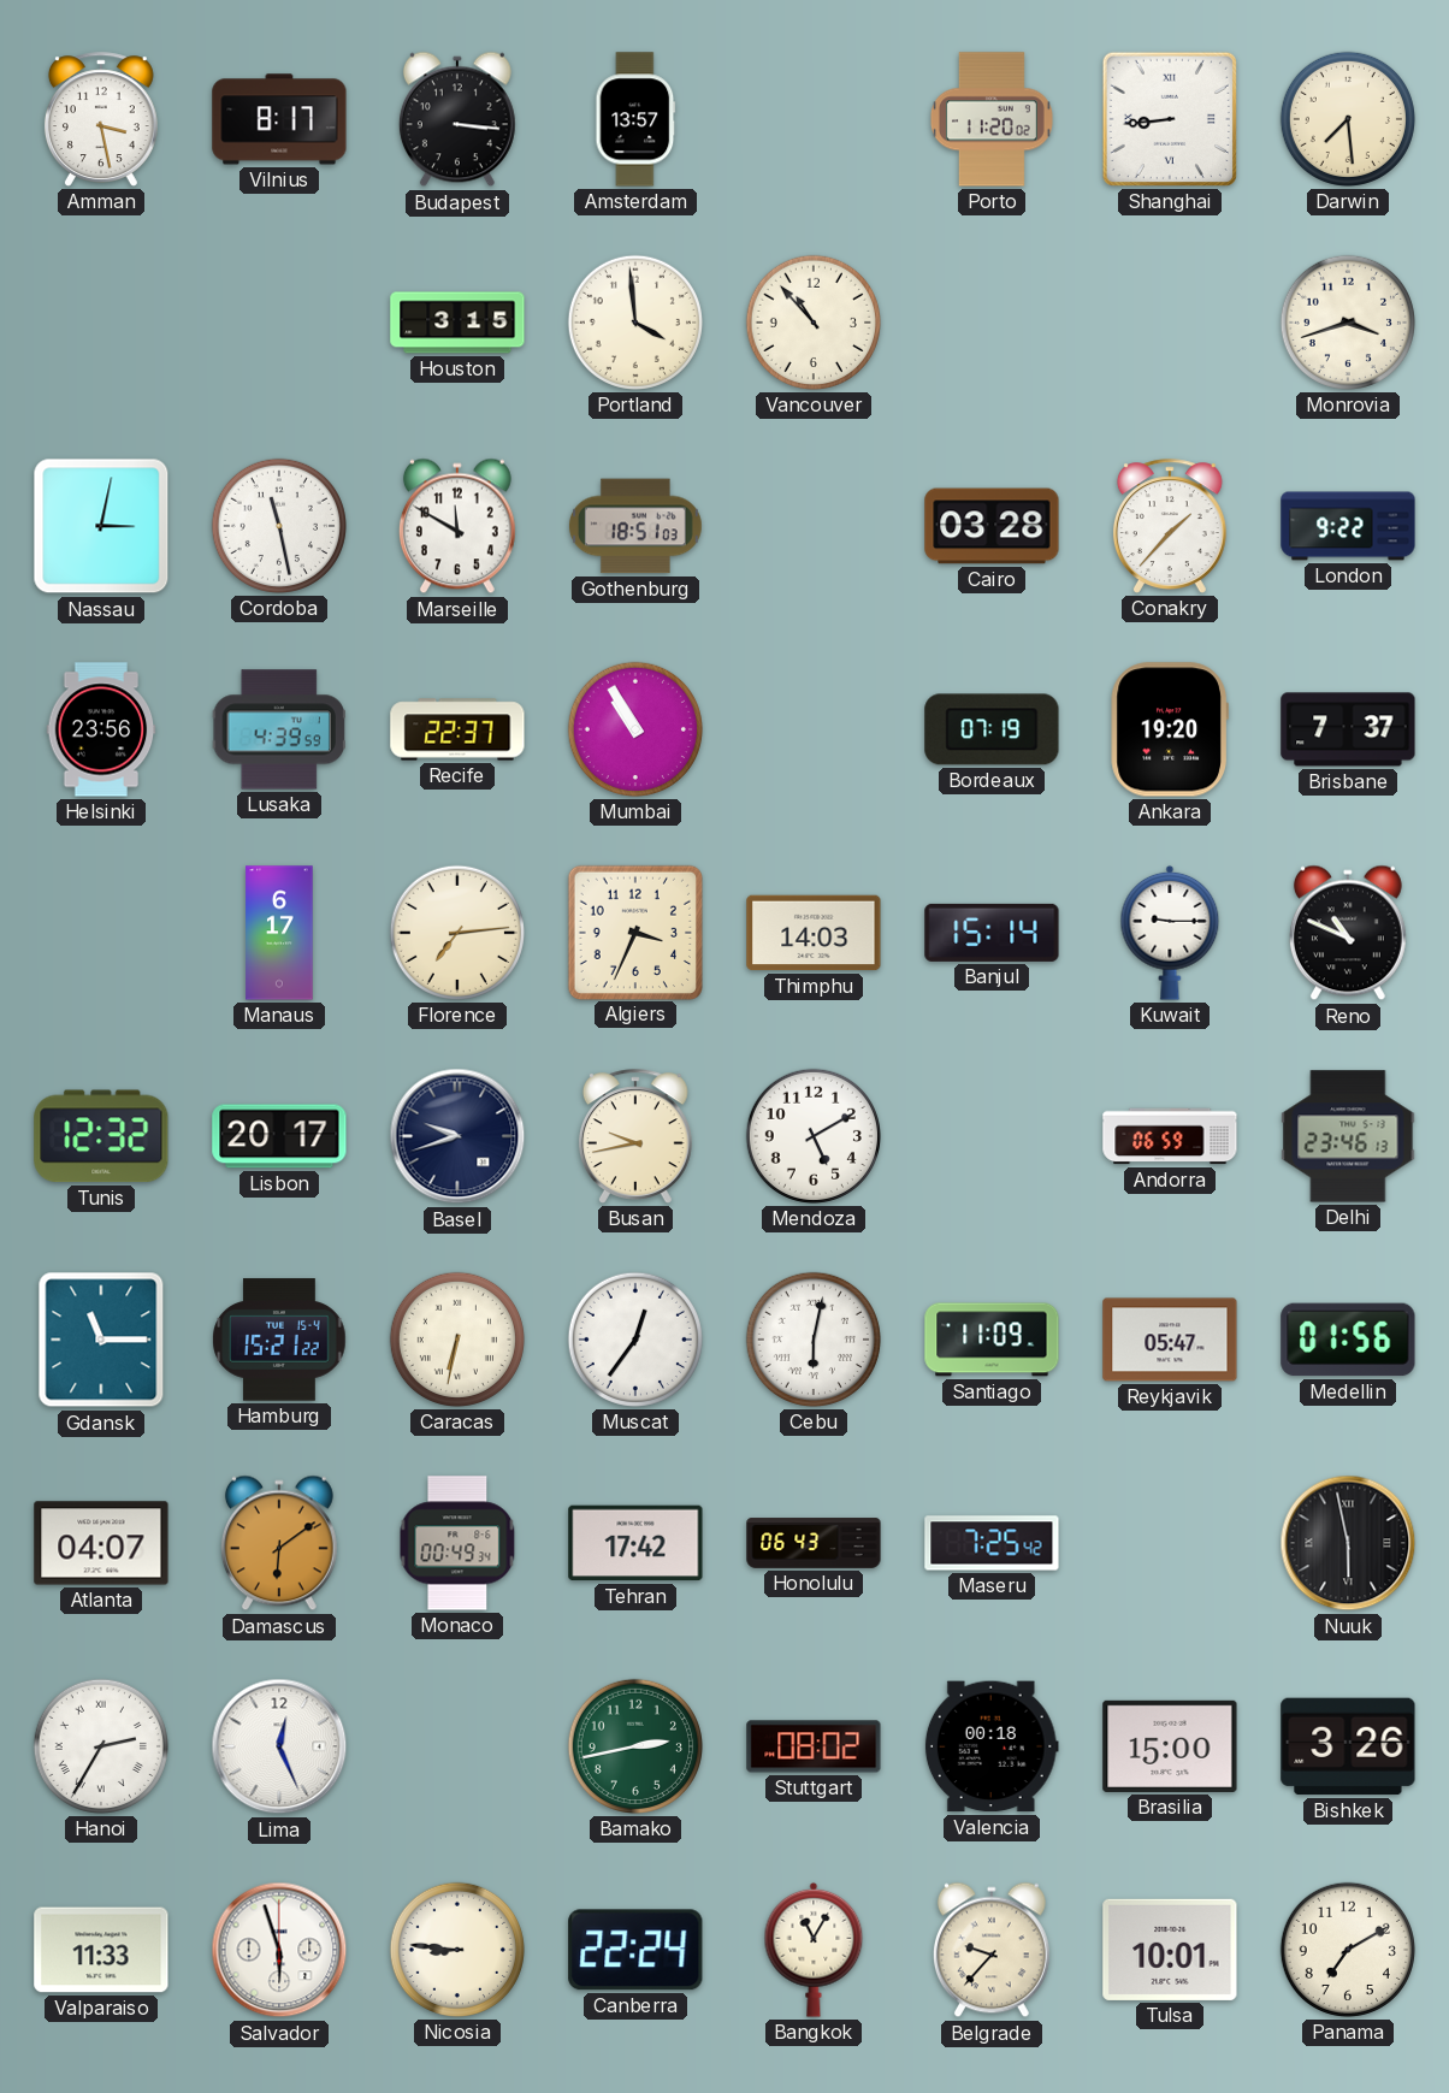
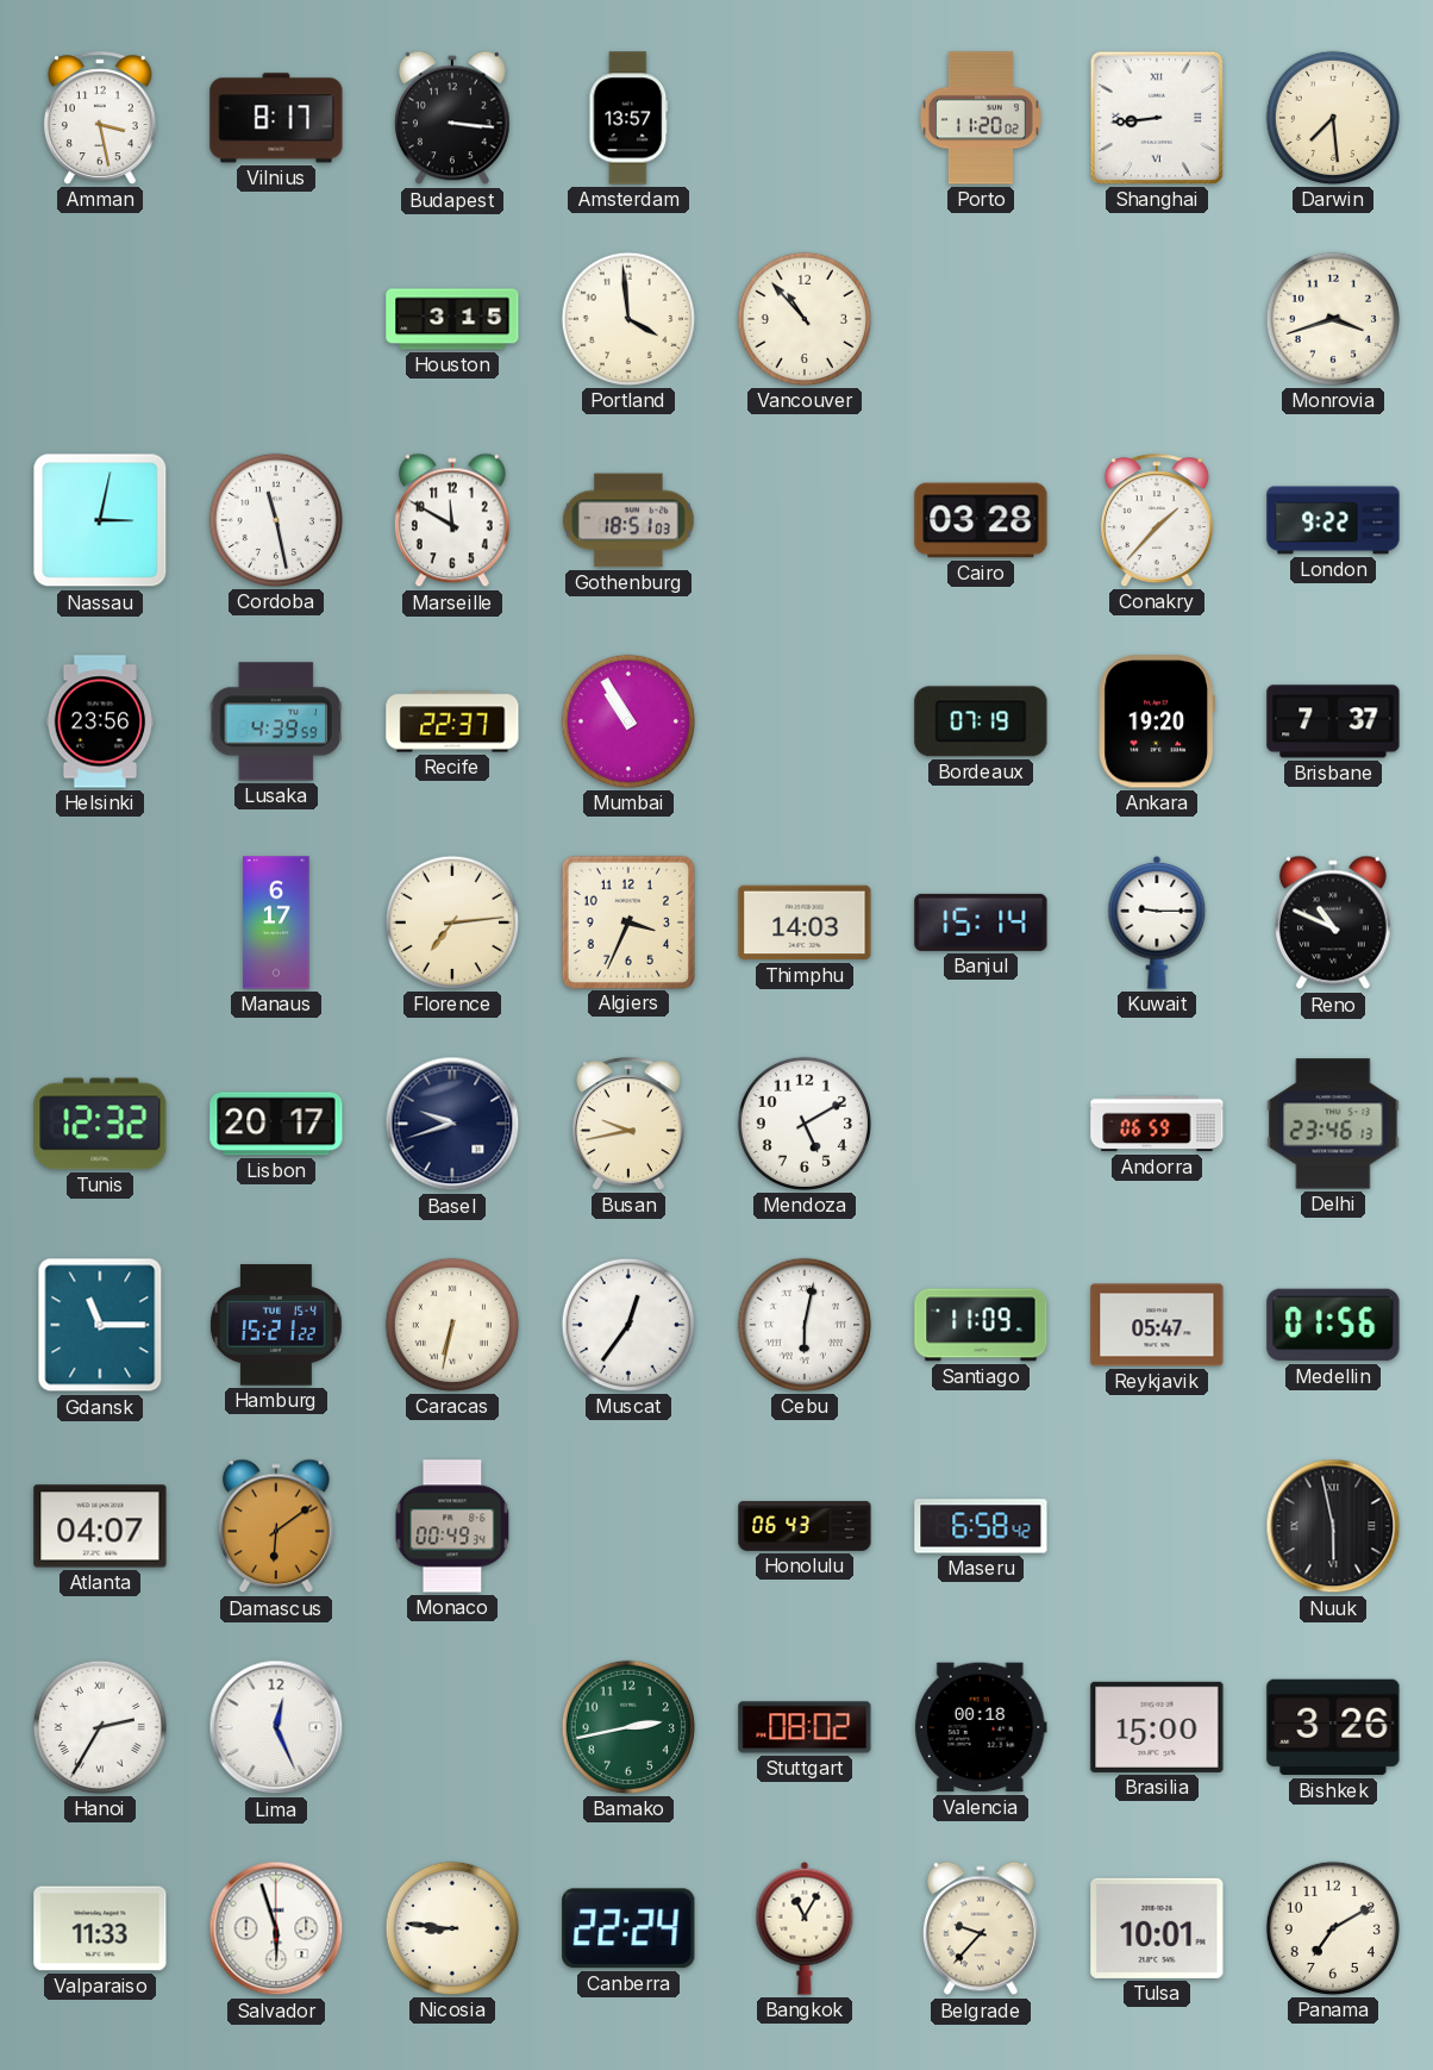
Tehran: 17:42 -> none (635, 1543)
Maseru: 7:25 -> 6:58 (981, 1526)
